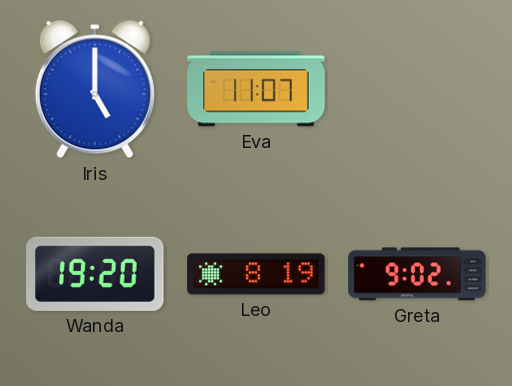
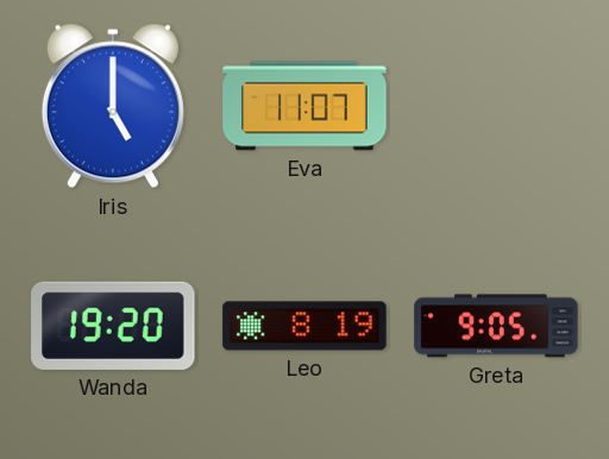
Greta: 9:02 -> 9:05 (496, 326)
